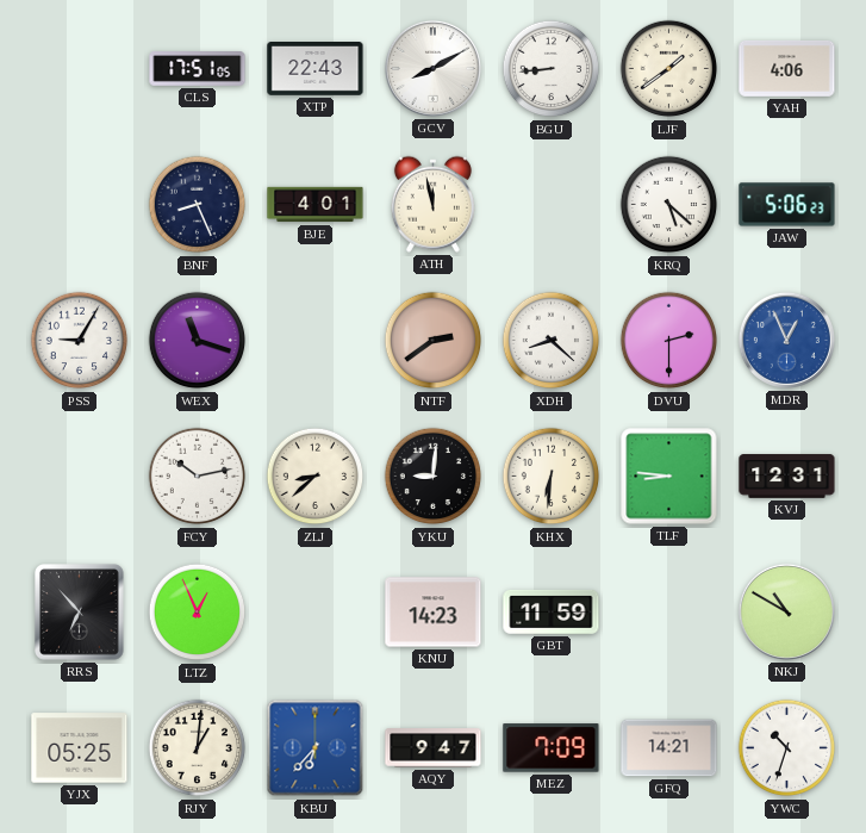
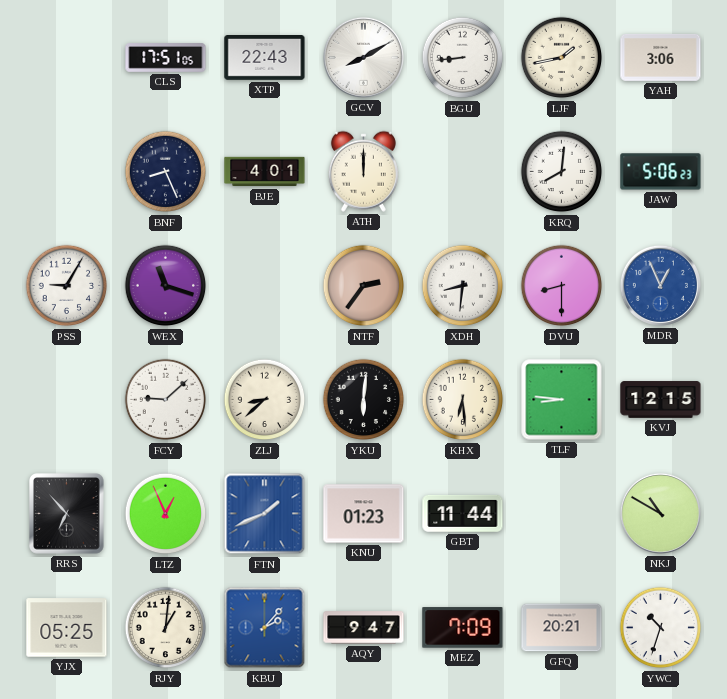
LJF: 1:39 -> 1:43 (562, 58)
YAH: 4:06 -> 3:06 (661, 57)
ATH: 11:58 -> 12:00 (363, 171)
KRQ: 5:22 -> 8:01 (562, 172)
NTF: 2:39 -> 2:36 (364, 286)
XDH: 8:22 -> 8:31 (463, 286)
DVU: 2:30 -> 8:30 (562, 286)
FCY: 10:13 -> 9:08 (166, 400)
YKU: 9:01 -> 6:01 (364, 400)
KHX: 6:31 -> 6:29 (463, 400)
KVJ: 12:31 -> 12:15 (661, 400)
FTN: none -> 1:41 (265, 514)
KNU: 14:23 -> 01:23 (364, 514)
GBT: 11:59 -> 11:44 (463, 513)
KBU: 6:37 -> 2:07 (265, 628)
GFQ: 14:21 -> 20:21 (562, 628)
